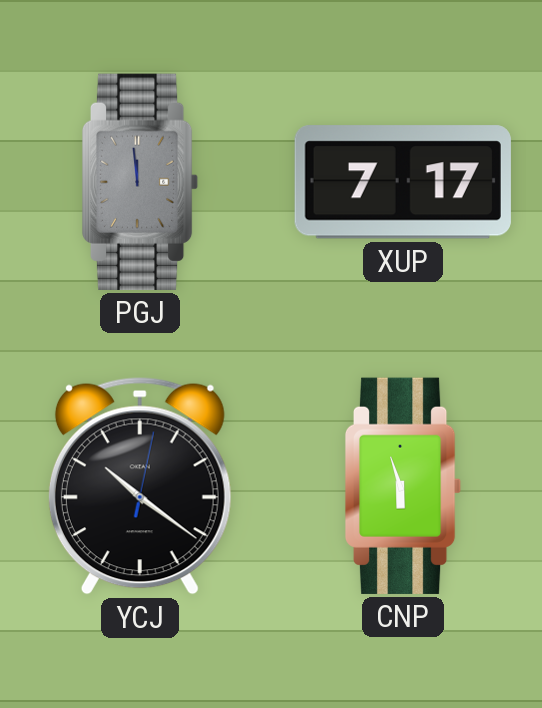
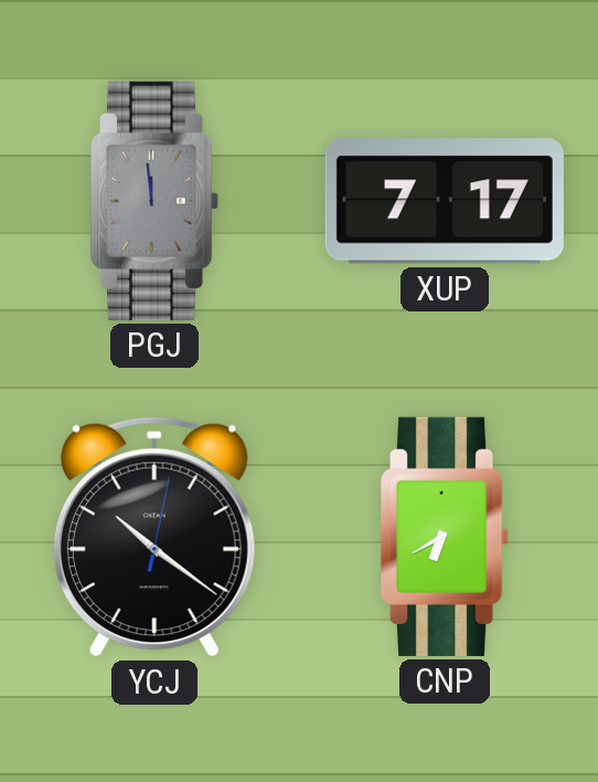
CNP: 5:57 -> 6:40 (445, 537)
